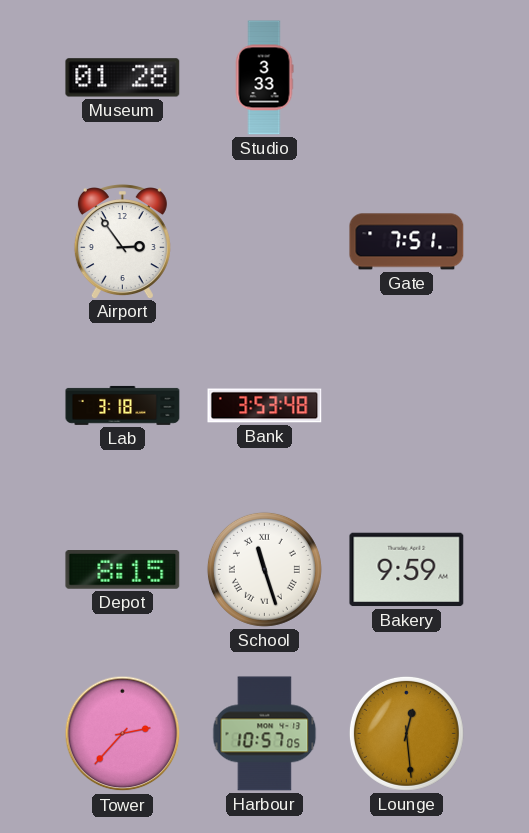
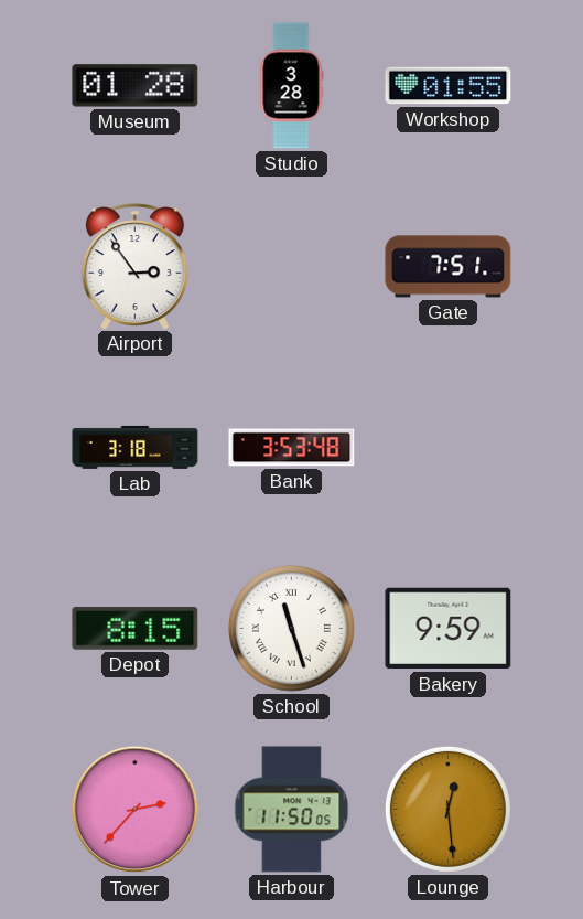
Studio: 3:33 -> 3:28 (291, 86)
Workshop: none -> 01:55 (449, 86)
Harbour: 10:57 -> 11:50 (292, 810)
